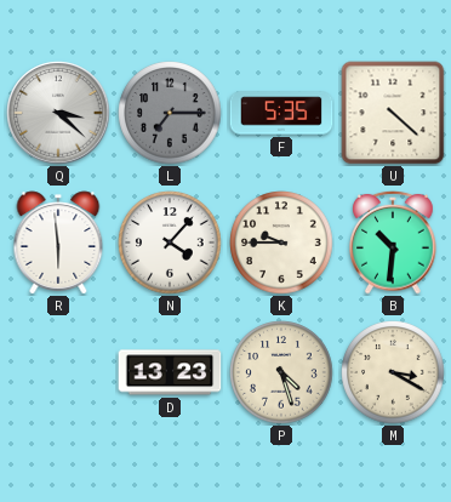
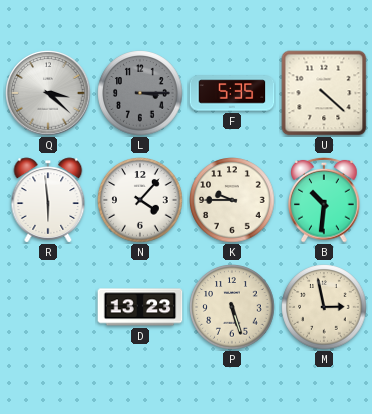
L: 7:15 -> 3:15 (140, 93)
P: 4:27 -> 5:27 (232, 307)
M: 3:20 -> 2:58 (324, 307)
